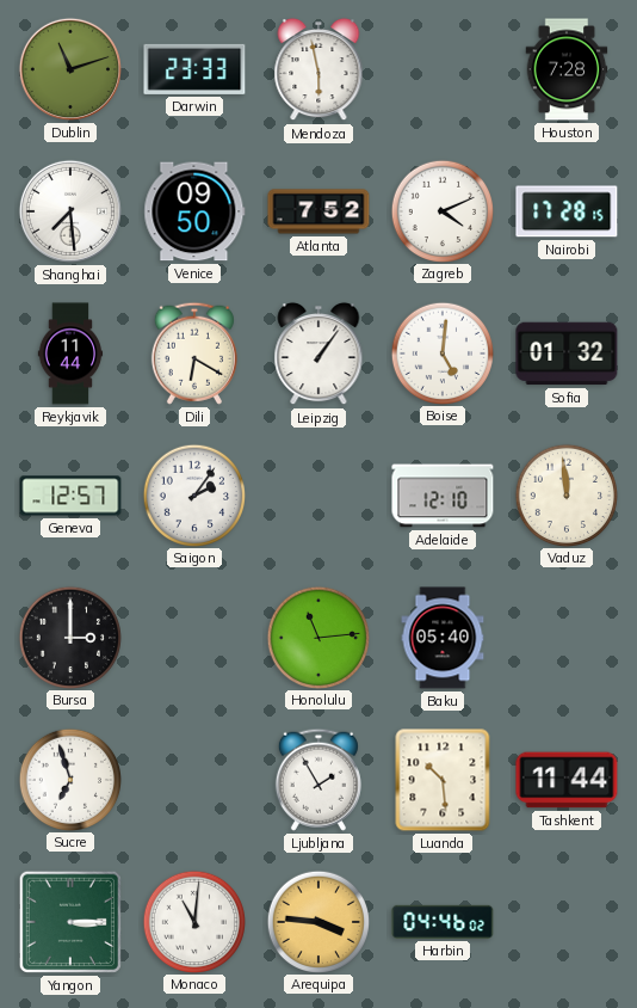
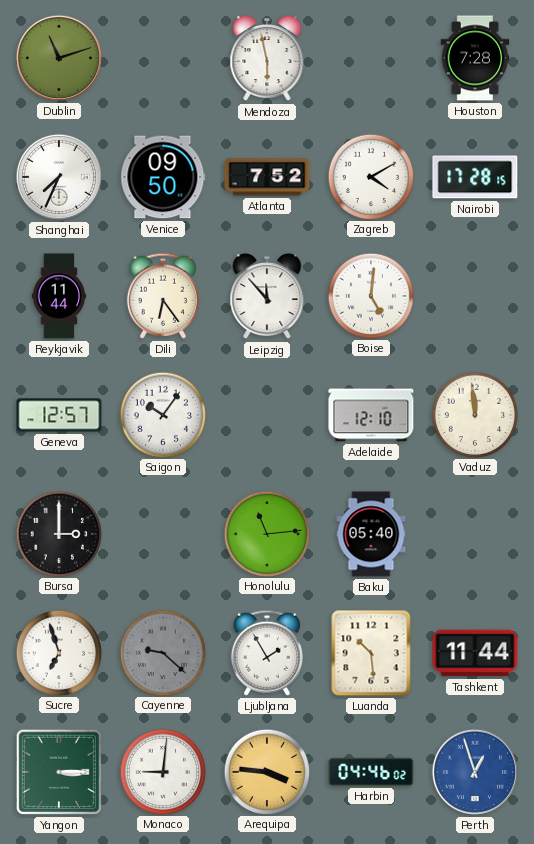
Darwin: 23:33 -> none (194, 69)
Shanghai: 7:29 -> 7:34 (59, 177)
Zagreb: 4:11 -> 4:10 (370, 176)
Dili: 6:20 -> 6:24 (163, 296)
Leipzig: 1:06 -> 11:53 (267, 296)
Sofia: 01:32 -> none (567, 354)
Saigon: 2:06 -> 10:06 (162, 414)
Cayenne: none -> 9:22 (162, 652)
Monaco: 11:01 -> 9:01 (162, 771)
Perth: none -> 12:57 (475, 772)
